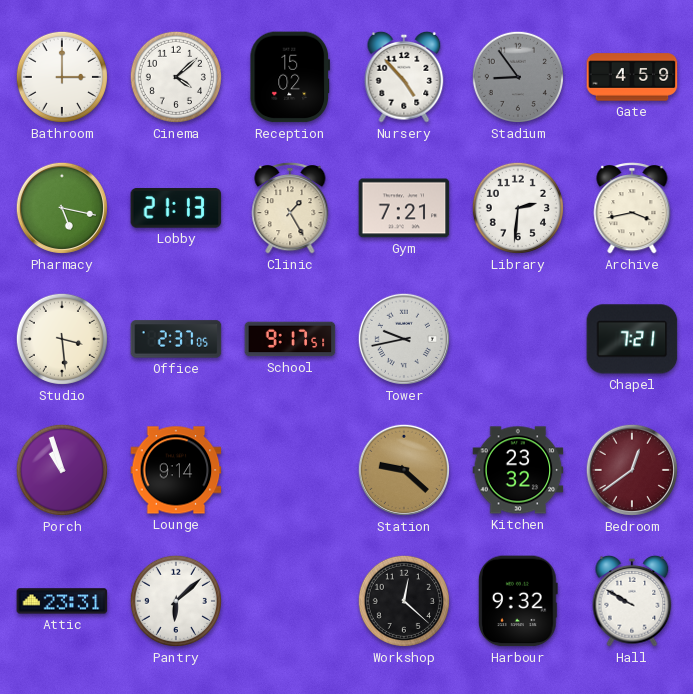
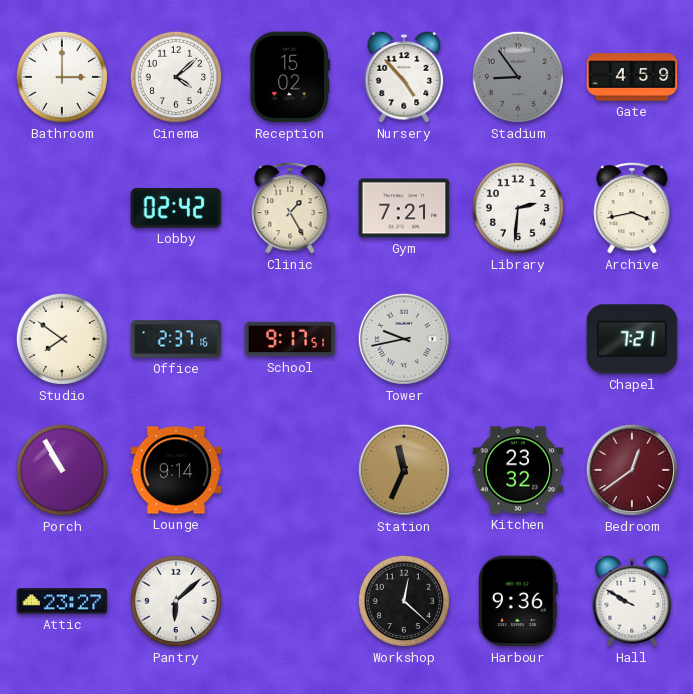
Pharmacy: 5:17 -> none (62, 208)
Lobby: 21:13 -> 02:42 (176, 209)
Studio: 3:29 -> 7:51 (62, 339)
Office: 2:37:05 -> 2:37:16 (176, 339)
Porch: 10:57 -> 10:55 (62, 470)
Station: 9:22 -> 11:34 (404, 470)
Attic: 23:31 -> 23:27 (62, 601)
Harbour: 9:32 -> 9:36 (518, 601)
